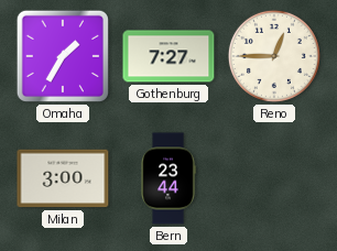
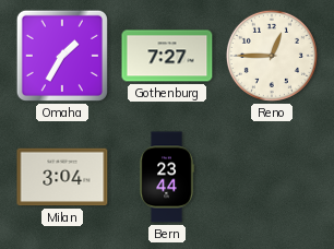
Milan: 3:00 -> 3:04 (62, 177)
